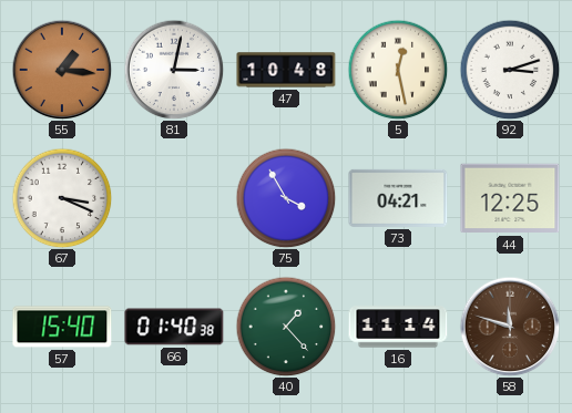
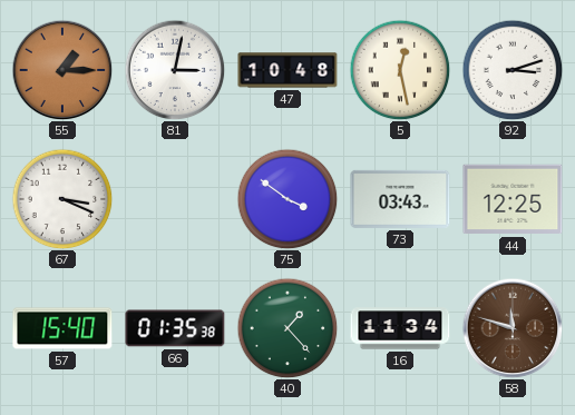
55: 1:16 -> 1:15 (62, 70)
75: 3:55 -> 3:51 (287, 199)
73: 04:21 -> 03:43 (400, 199)
66: 01:40 -> 01:35 (175, 328)
16: 11:14 -> 11:34 (400, 328)
